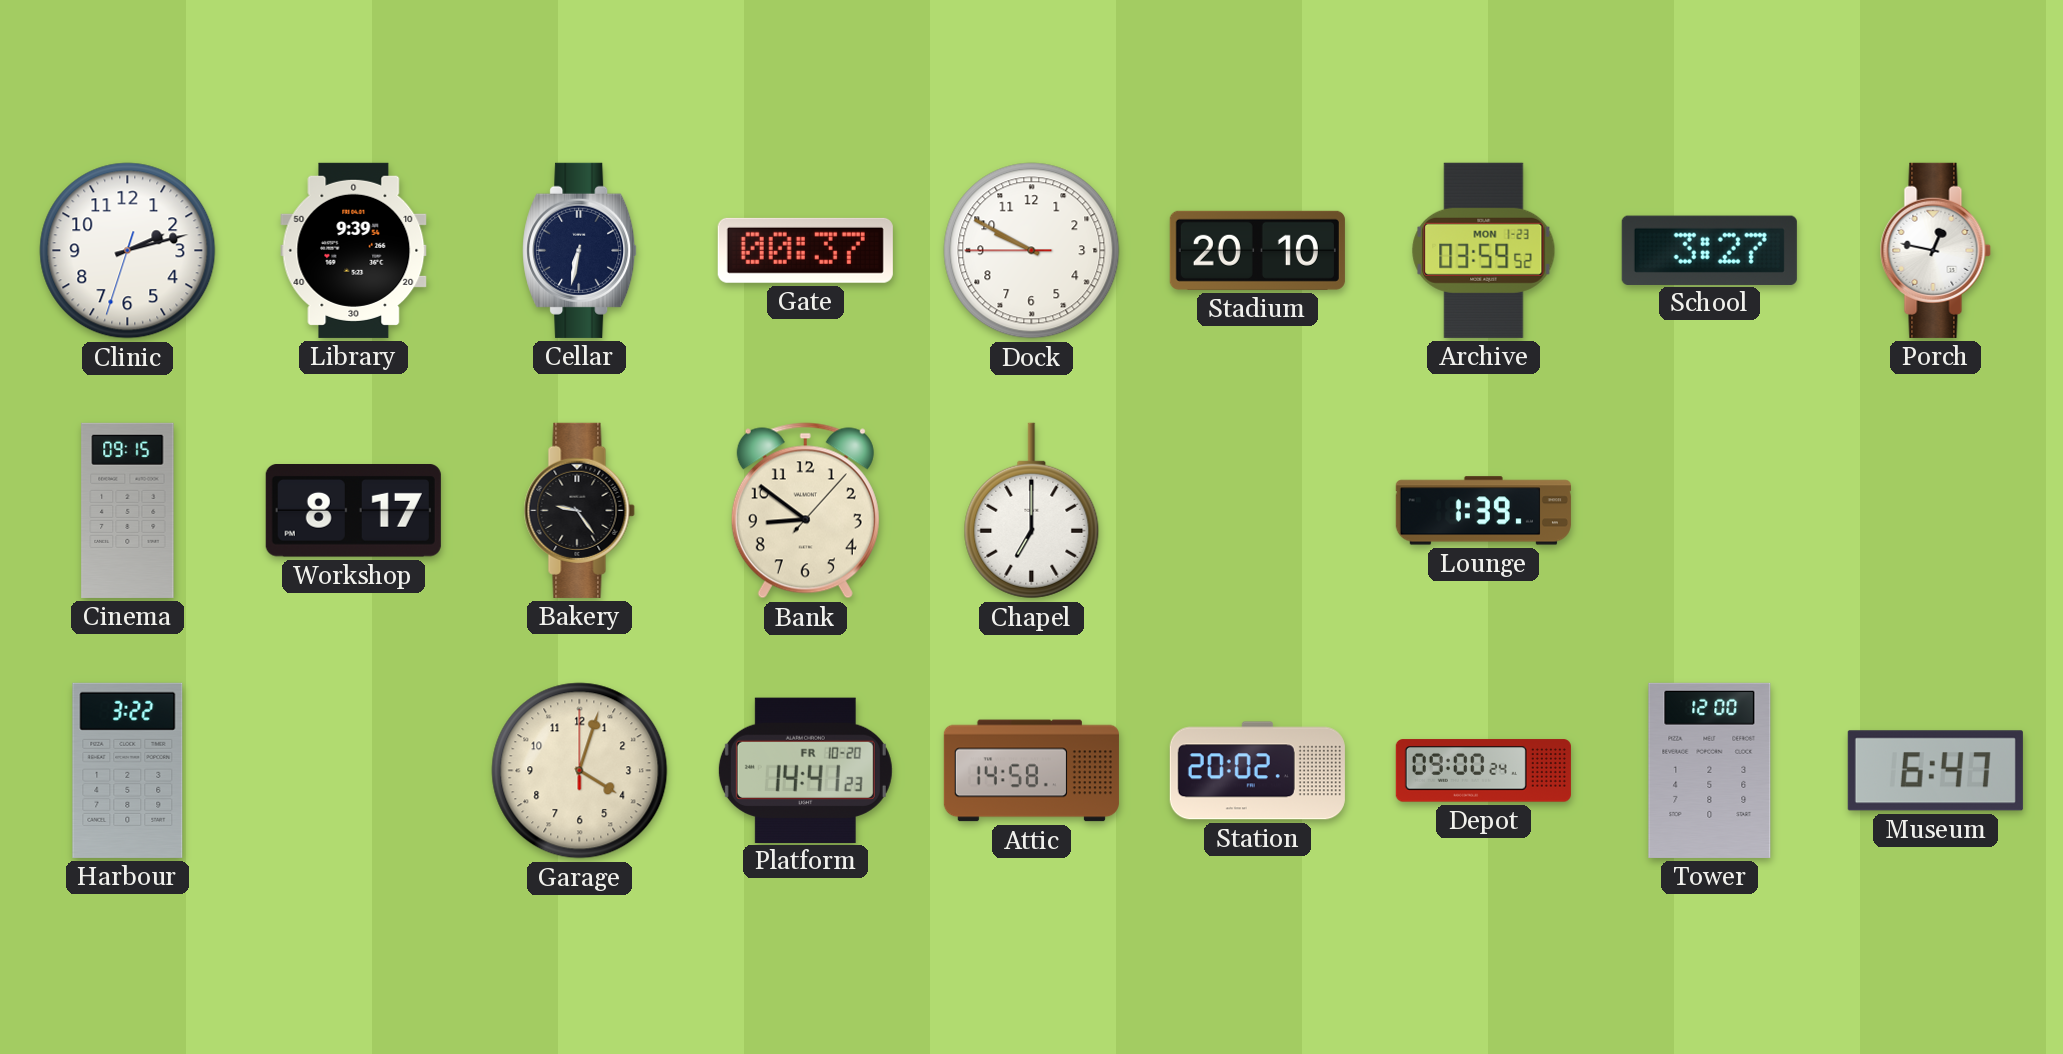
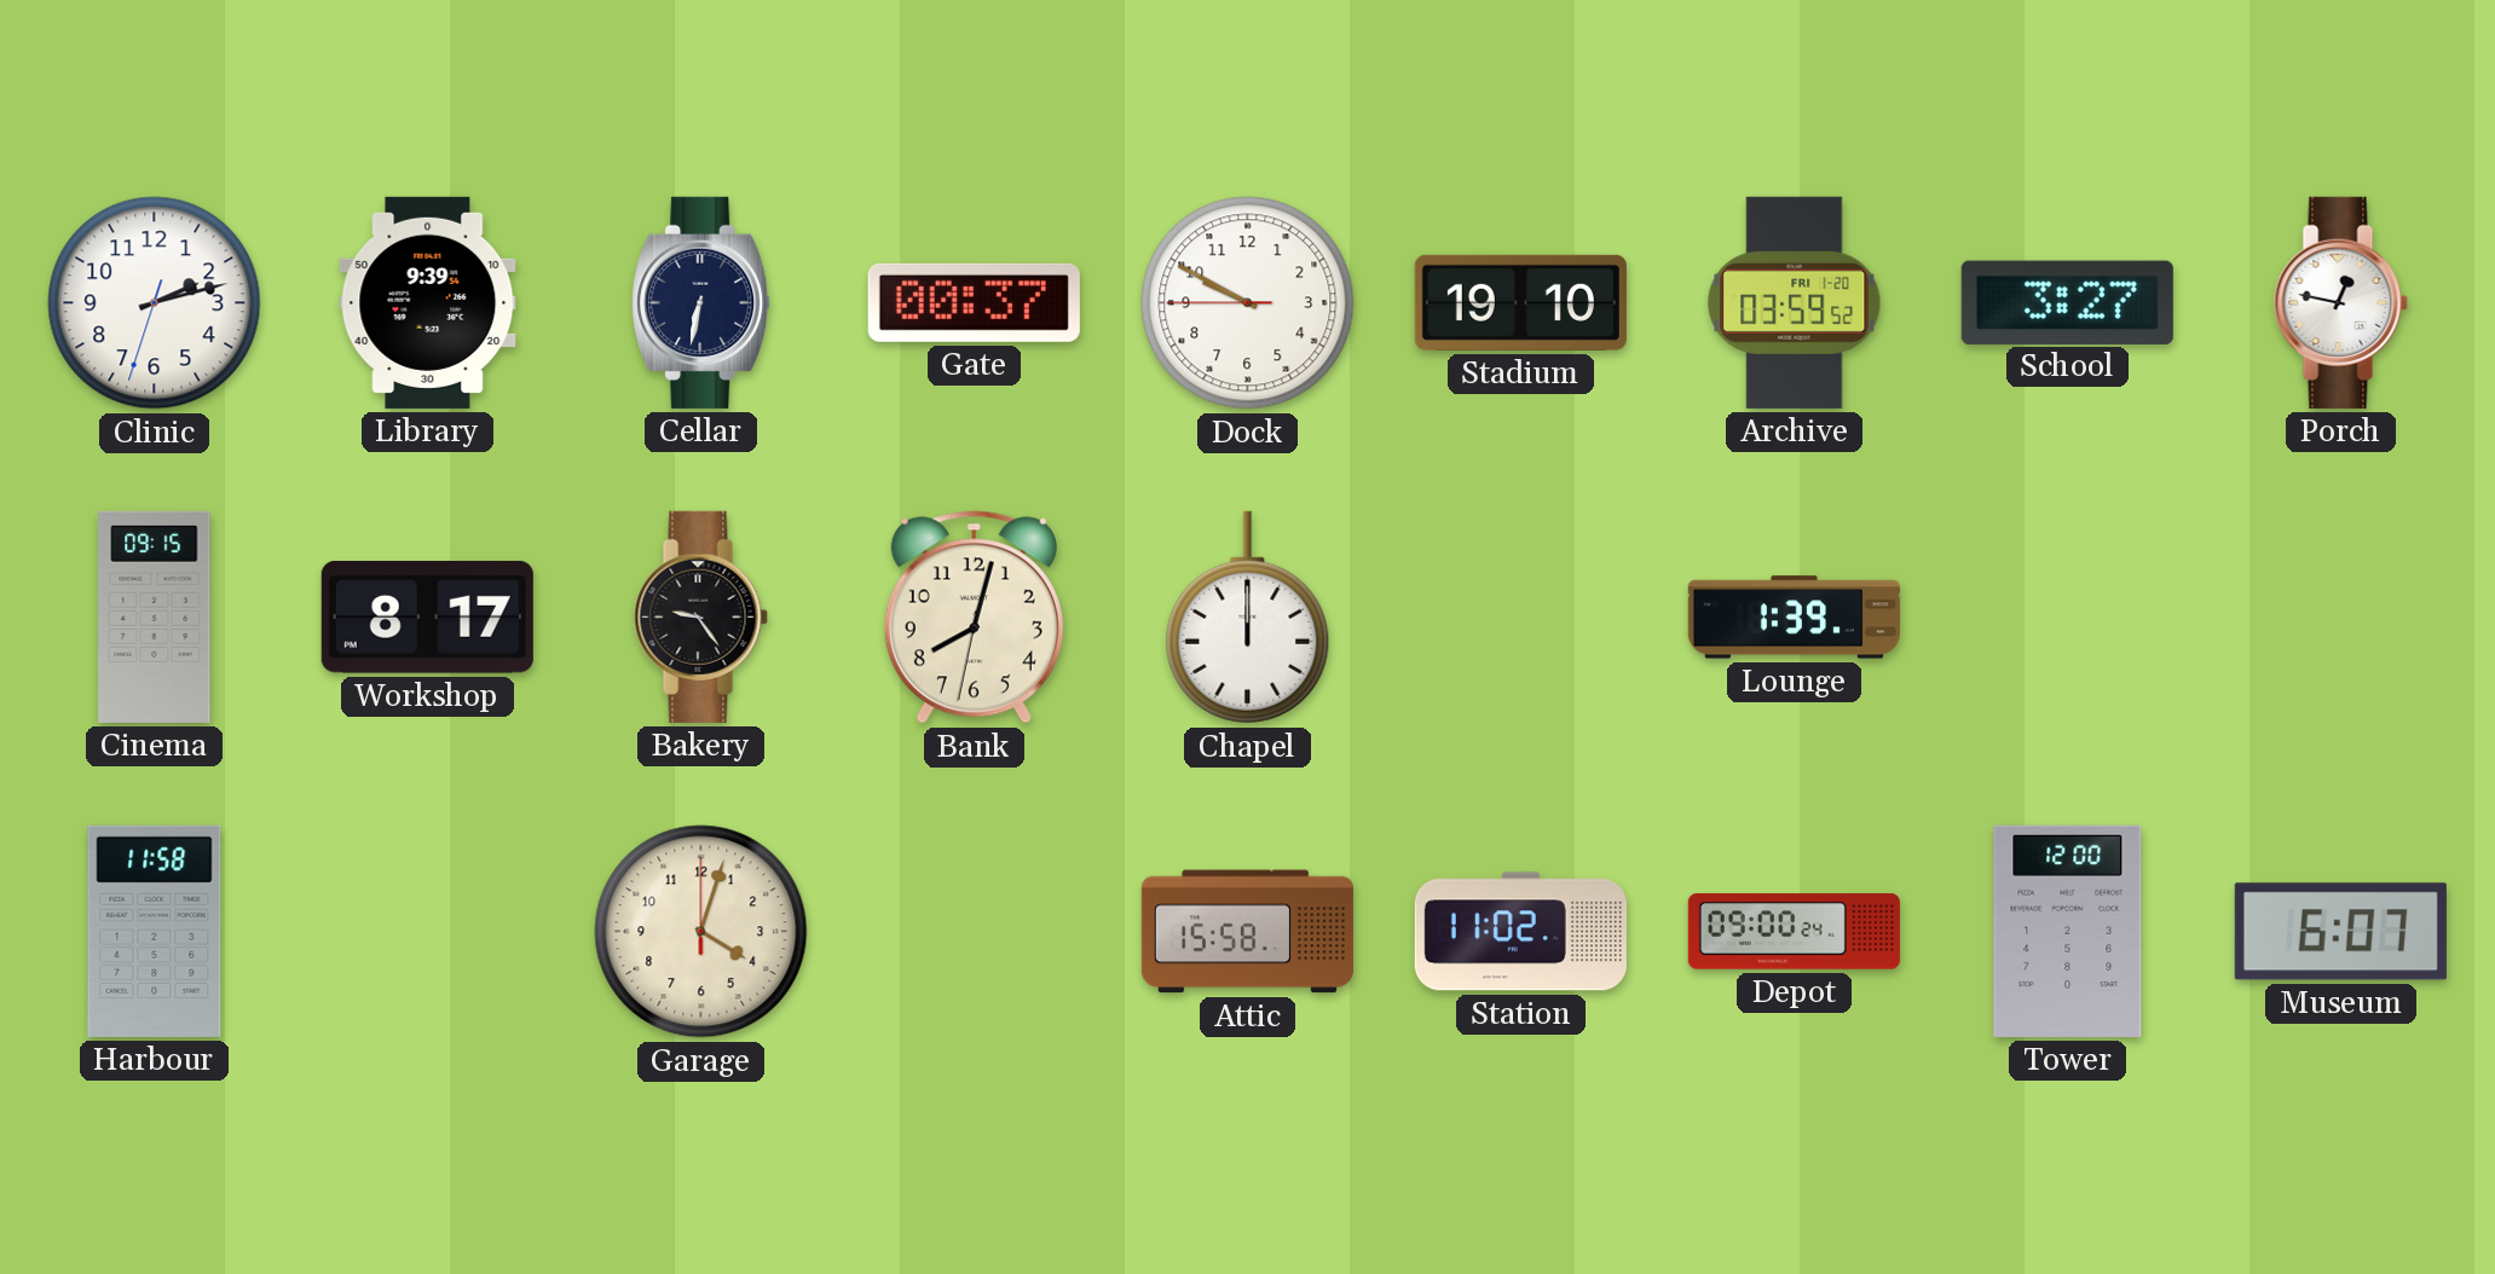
Stadium: 20:10 -> 19:10 (1520, 302)
Archive date: MON 1-23 -> FRI 1-20 (1795, 302)
Bank: 8:51 -> 8:02 (974, 618)
Chapel: 7:00 -> 12:00 (1248, 618)
Harbour: 3:22 -> 11:58 (155, 931)
Platform: 14:41 -> none (805, 770)
Attic: 14:58 -> 15:58 (1247, 932)
Station: 20:02 -> 11:02 (1520, 932)
Museum: 6:47 -> 6:07 (2340, 932)
